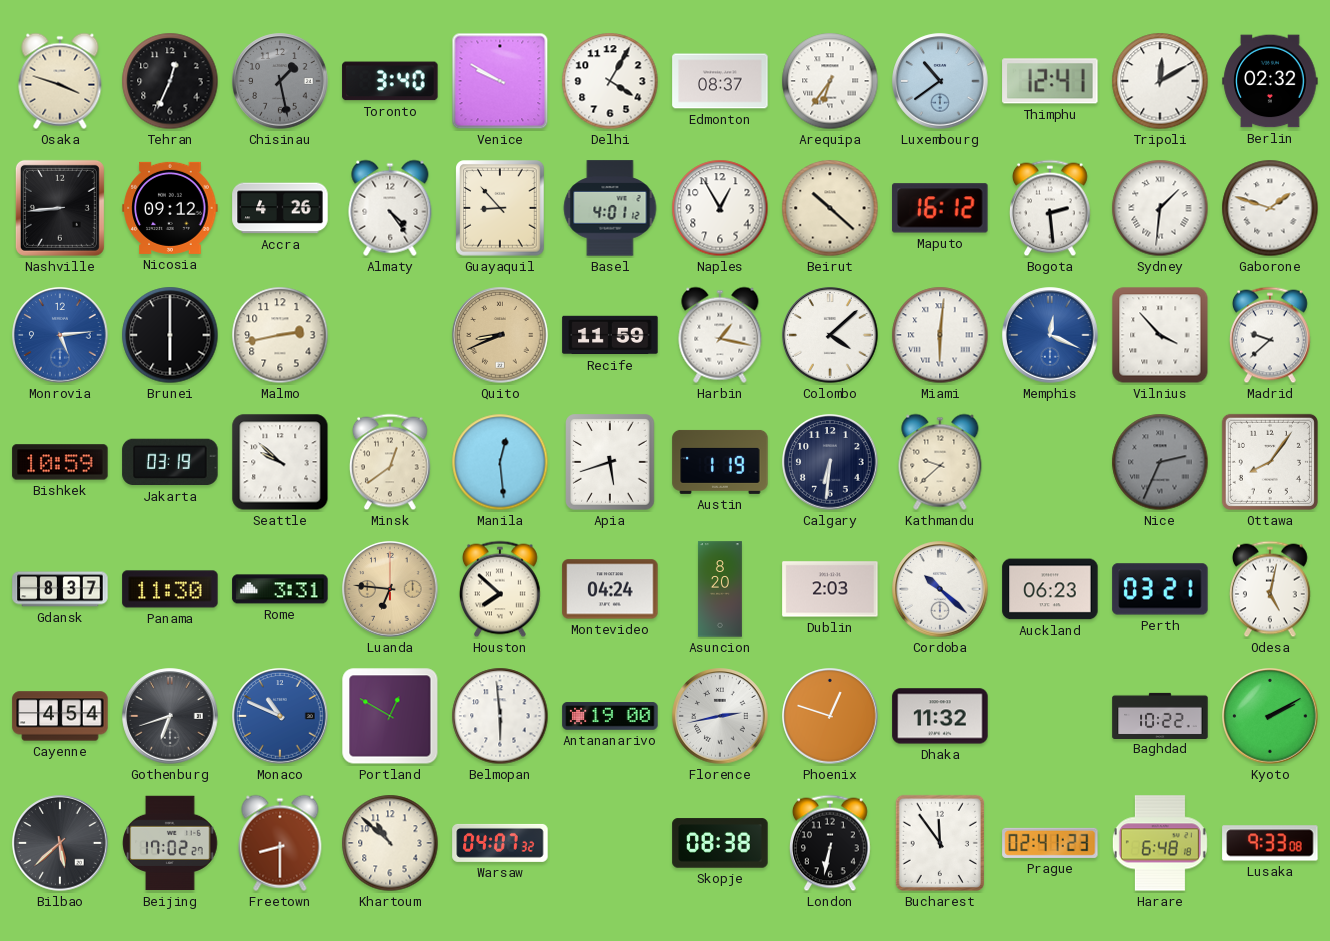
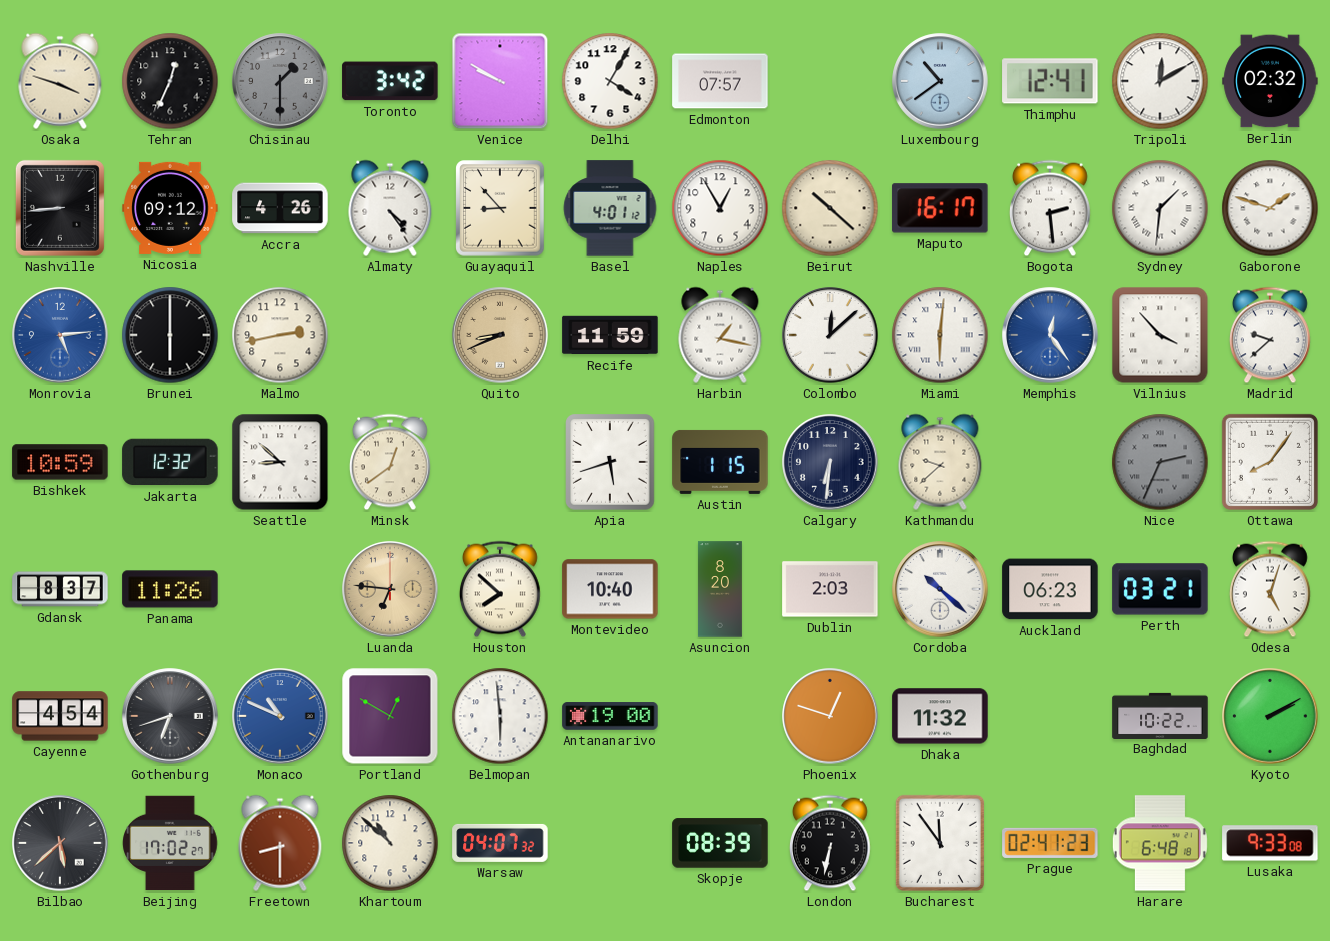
Chisinau: 1:28 -> 1:30 (280, 81)
Toronto: 3:40 -> 3:42 (390, 81)
Edmonton: 08:37 -> 07:57 (720, 81)
Arequipa: 6:36 -> none (830, 81)
Maputo: 16:12 -> 16:17 (940, 208)
Colombo: 4:08 -> 12:08 (830, 335)
Memphis: 12:19 -> 12:24 (1050, 335)
Jakarta: 03:19 -> 12:32 (170, 462)
Seattle: 9:52 -> 8:52 (280, 462)
Manila: 12:29 -> none (500, 462)
Austin: 1:19 -> 1:15 (720, 462)
Panama: 11:30 -> 11:26 (170, 589)
Rome: 3:31 -> none (280, 589)
Montevideo: 04:24 -> 10:40 (610, 589)
Odesa: 5:02 -> 5:03 (1270, 589)
Florence: 2:43 -> none (720, 716)
Skopje: 08:38 -> 08:39 (720, 843)
